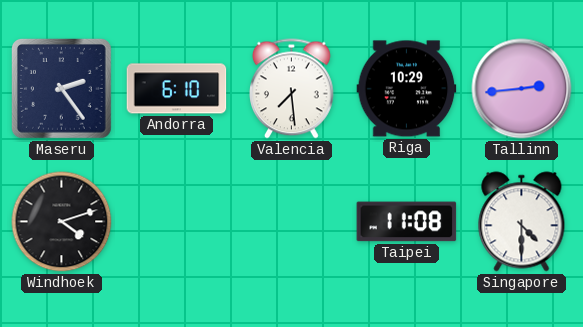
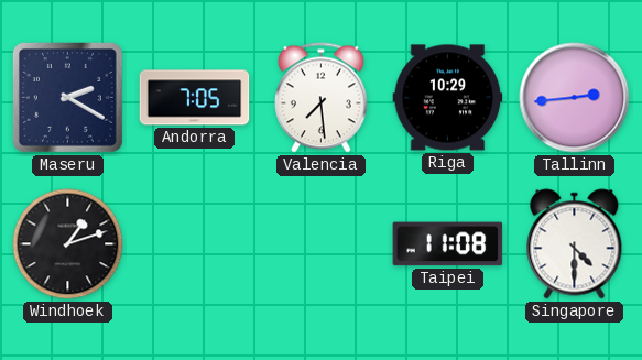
Maseru: 2:24 -> 2:20 (67, 98)
Andorra: 6:10 -> 7:05 (195, 98)
Windhoek: 4:12 -> 1:12 (68, 244)
